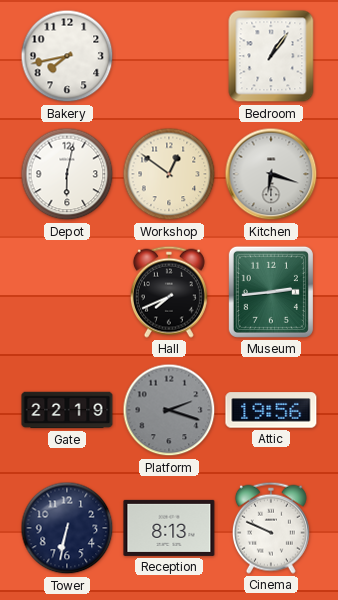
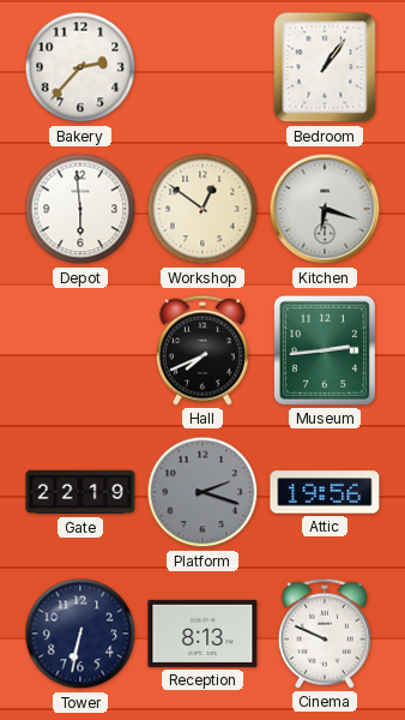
Bakery: 7:43 -> 2:37 (80, 67)
Depot: 6:02 -> 5:59 (80, 209)
